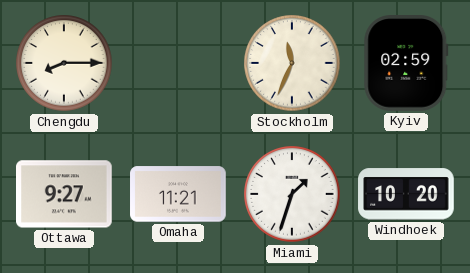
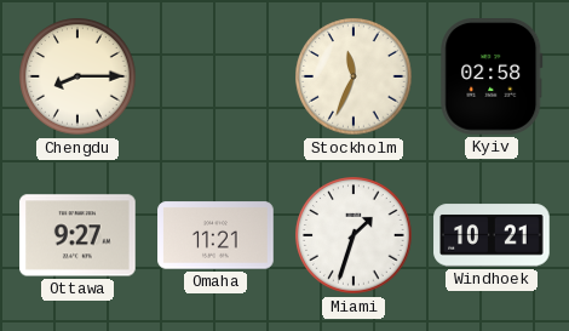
Kyiv: 02:59 -> 02:58 (492, 78)
Windhoek: 10:20 -> 10:21 (492, 235)
